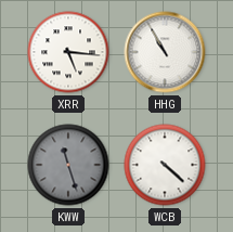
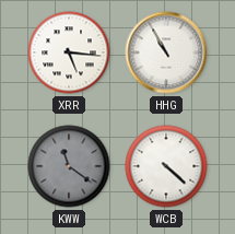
KWW: 11:27 -> 11:21 (69, 166)
